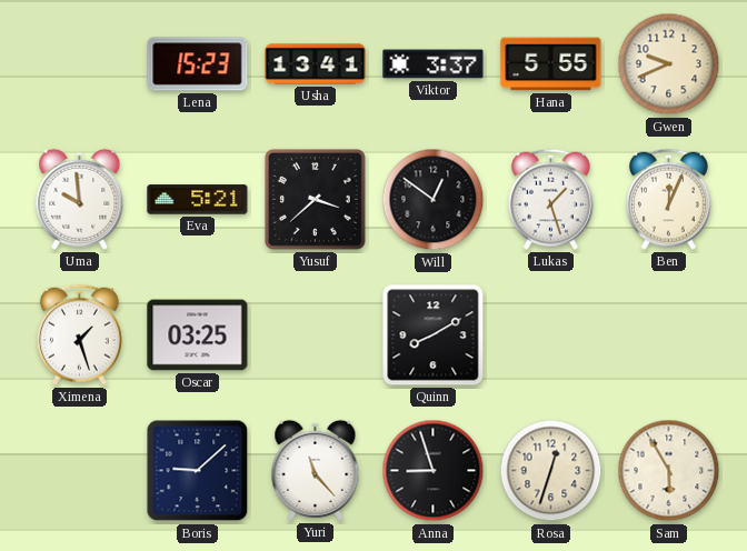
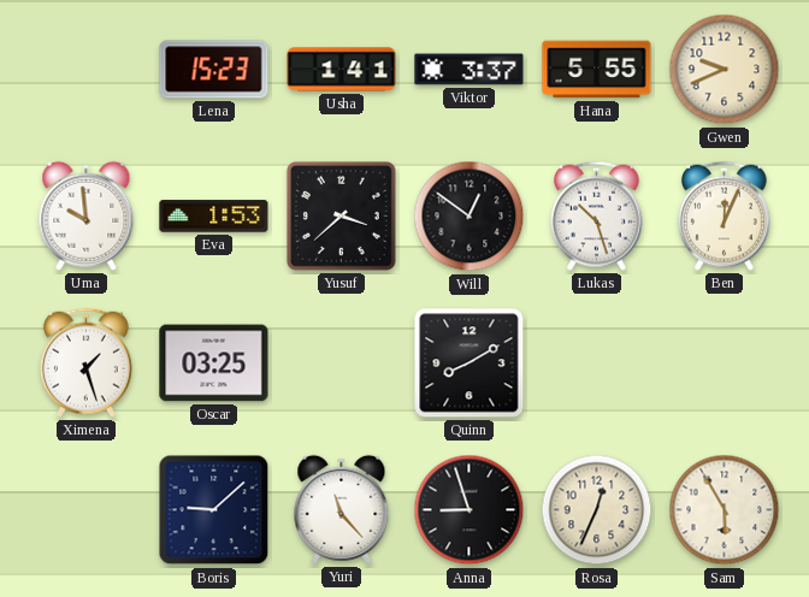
Usha: 13:41 -> 1:41 (342, 70)
Eva: 5:21 -> 1:53 (214, 217)
Lukas: 1:27 -> 10:27 (596, 215)
Rosa: 12:33 -> 12:34 (597, 510)
